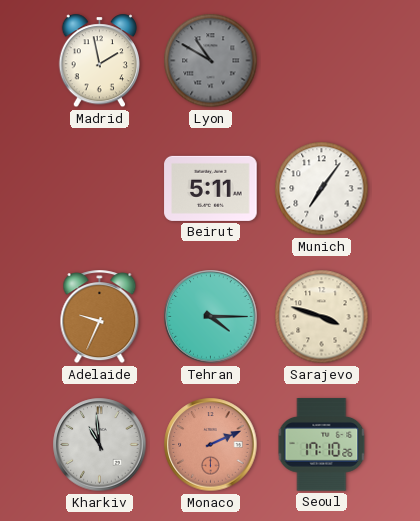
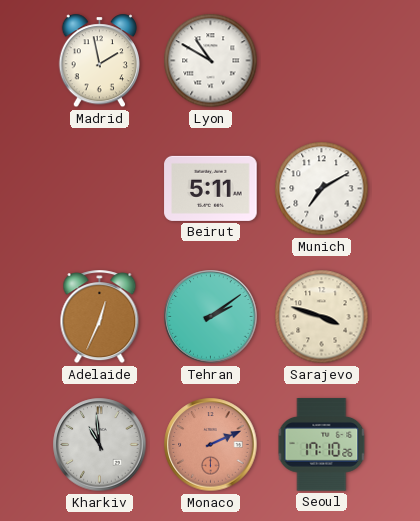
Lyon dial: grey -> white (211, 61)
Munich: 7:06 -> 7:10 (322, 189)
Adelaide: 9:34 -> 12:34 (100, 317)
Tehran: 4:15 -> 2:09 (211, 317)
